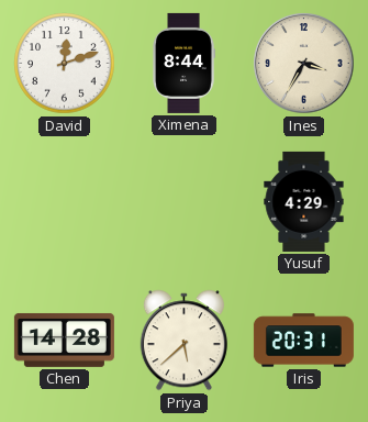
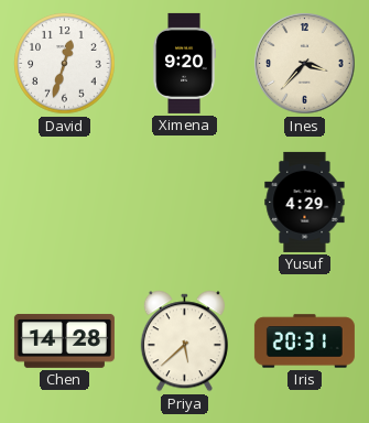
David: 12:12 -> 12:33 (65, 64)
Ximena: 8:44 -> 9:20 (184, 63)
Ines: 3:35 -> 3:37 (305, 64)
